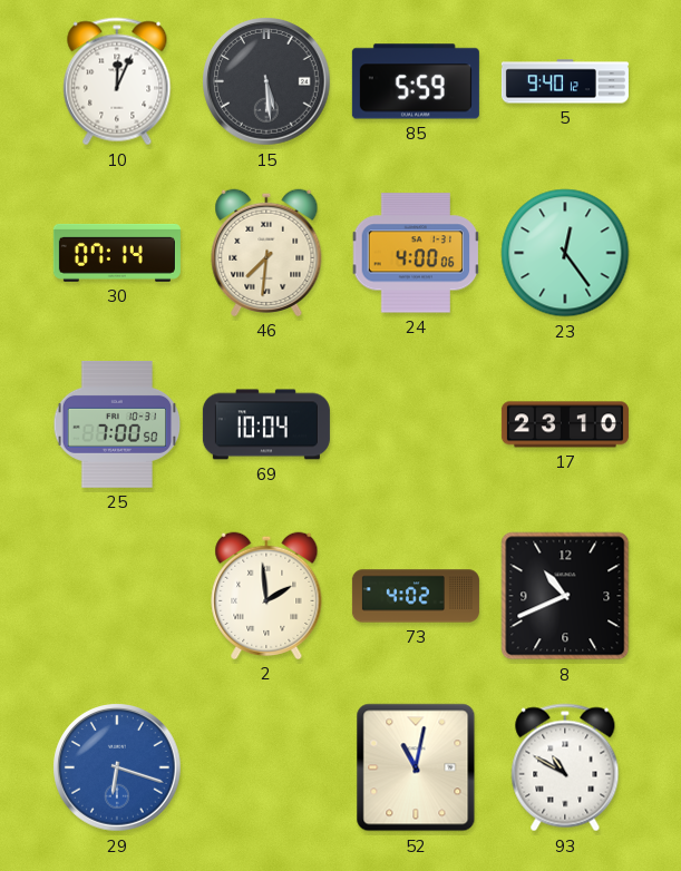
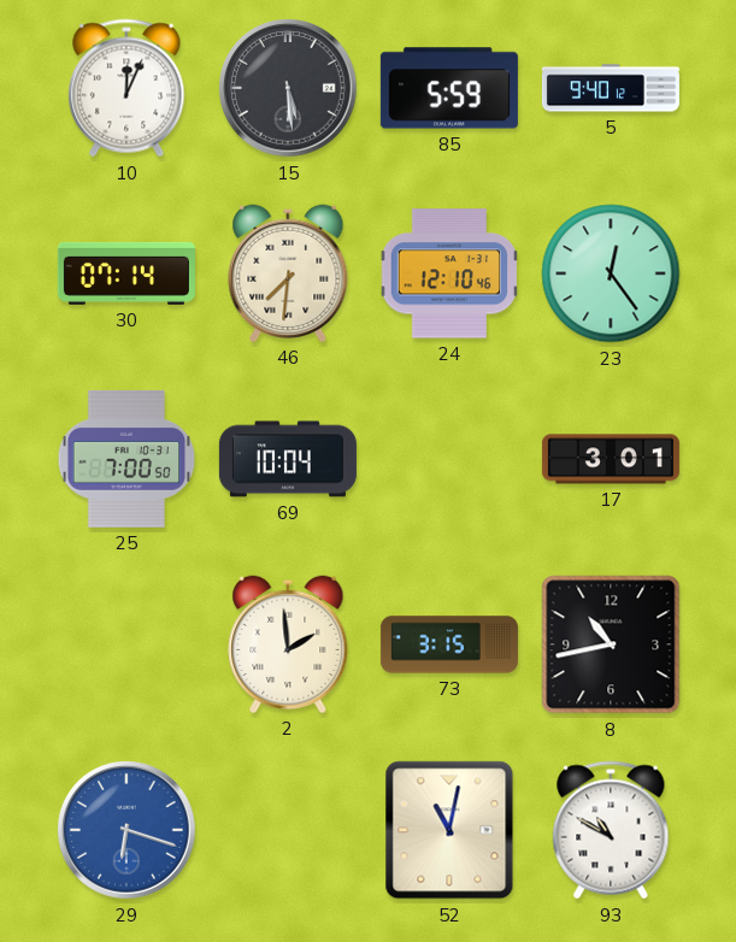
24: 4:00 -> 12:10 (449, 273)
17: 23:10 -> 3:01 (611, 459)
73: 4:02 -> 3:15 (449, 644)
8: 10:41 -> 10:43 (611, 644)
